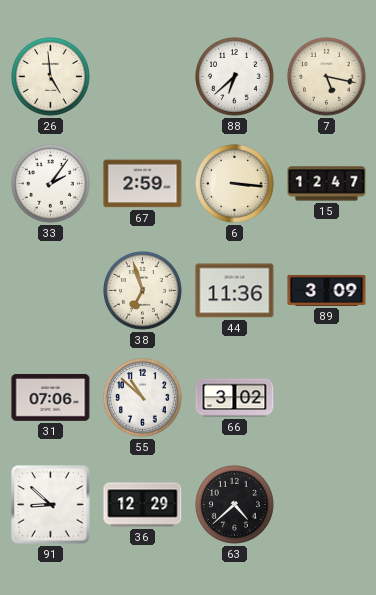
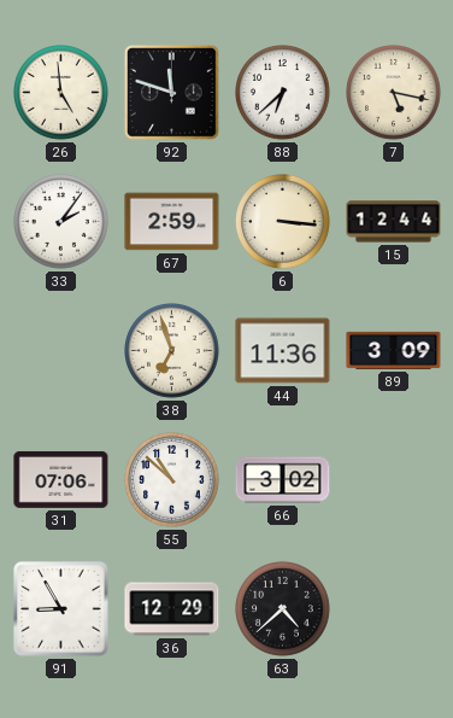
92: none -> 11:48 (172, 93)
15: 12:47 -> 12:44 (394, 222)
91: 8:52 -> 8:55 (61, 609)
